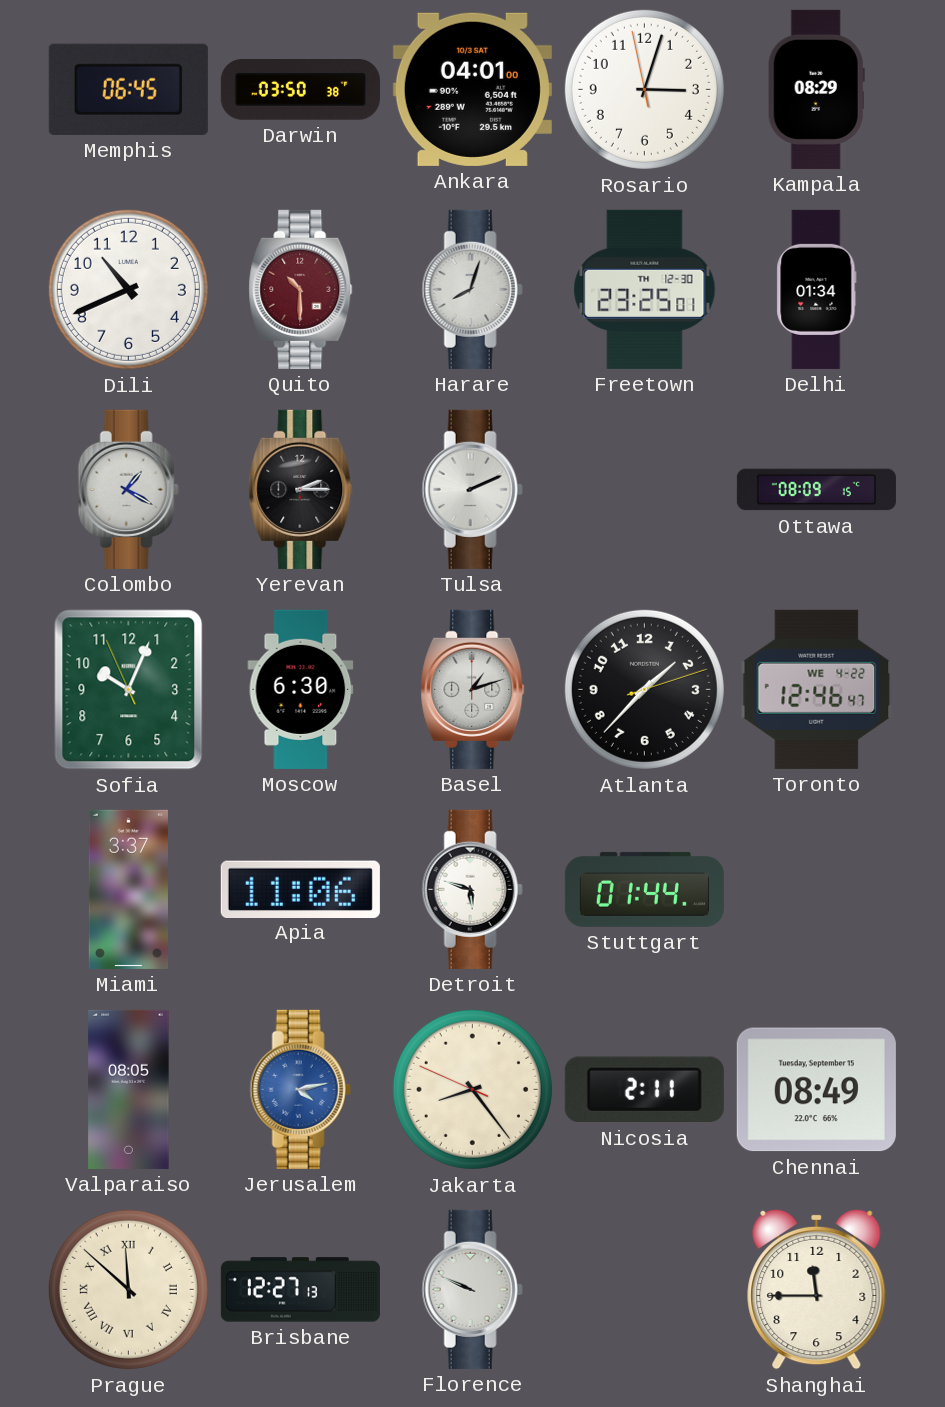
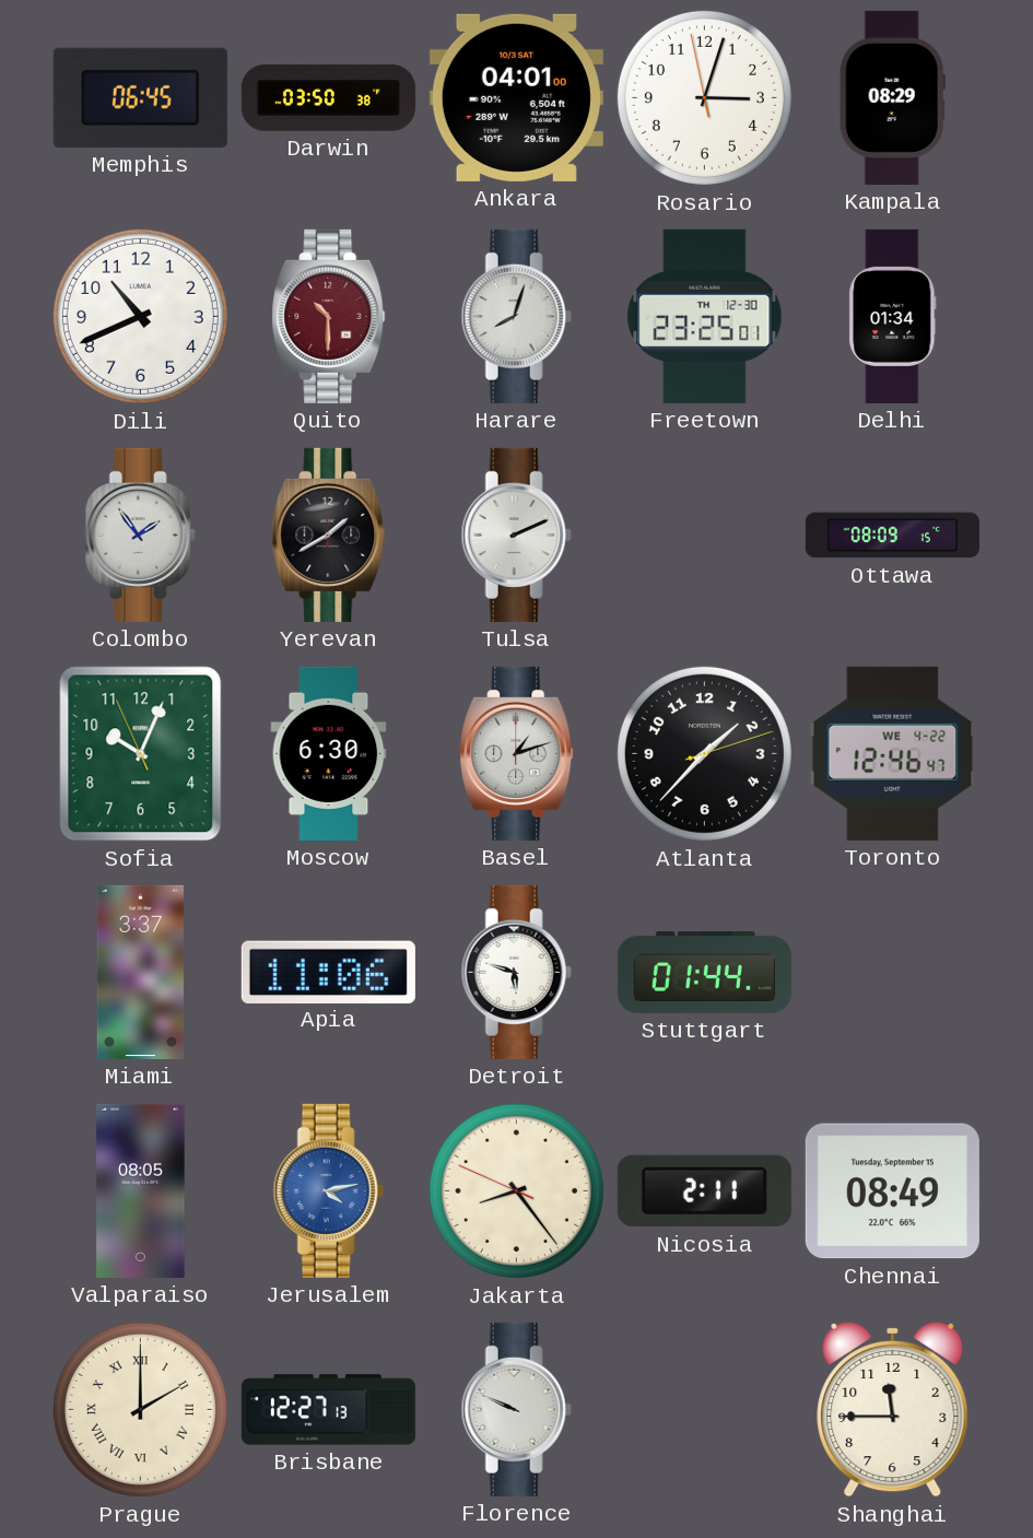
Colombo: 1:20 -> 1:54 (140, 535)
Yerevan: 2:15 -> 1:40 (329, 535)
Prague: 11:52 -> 2:00 (140, 1409)
